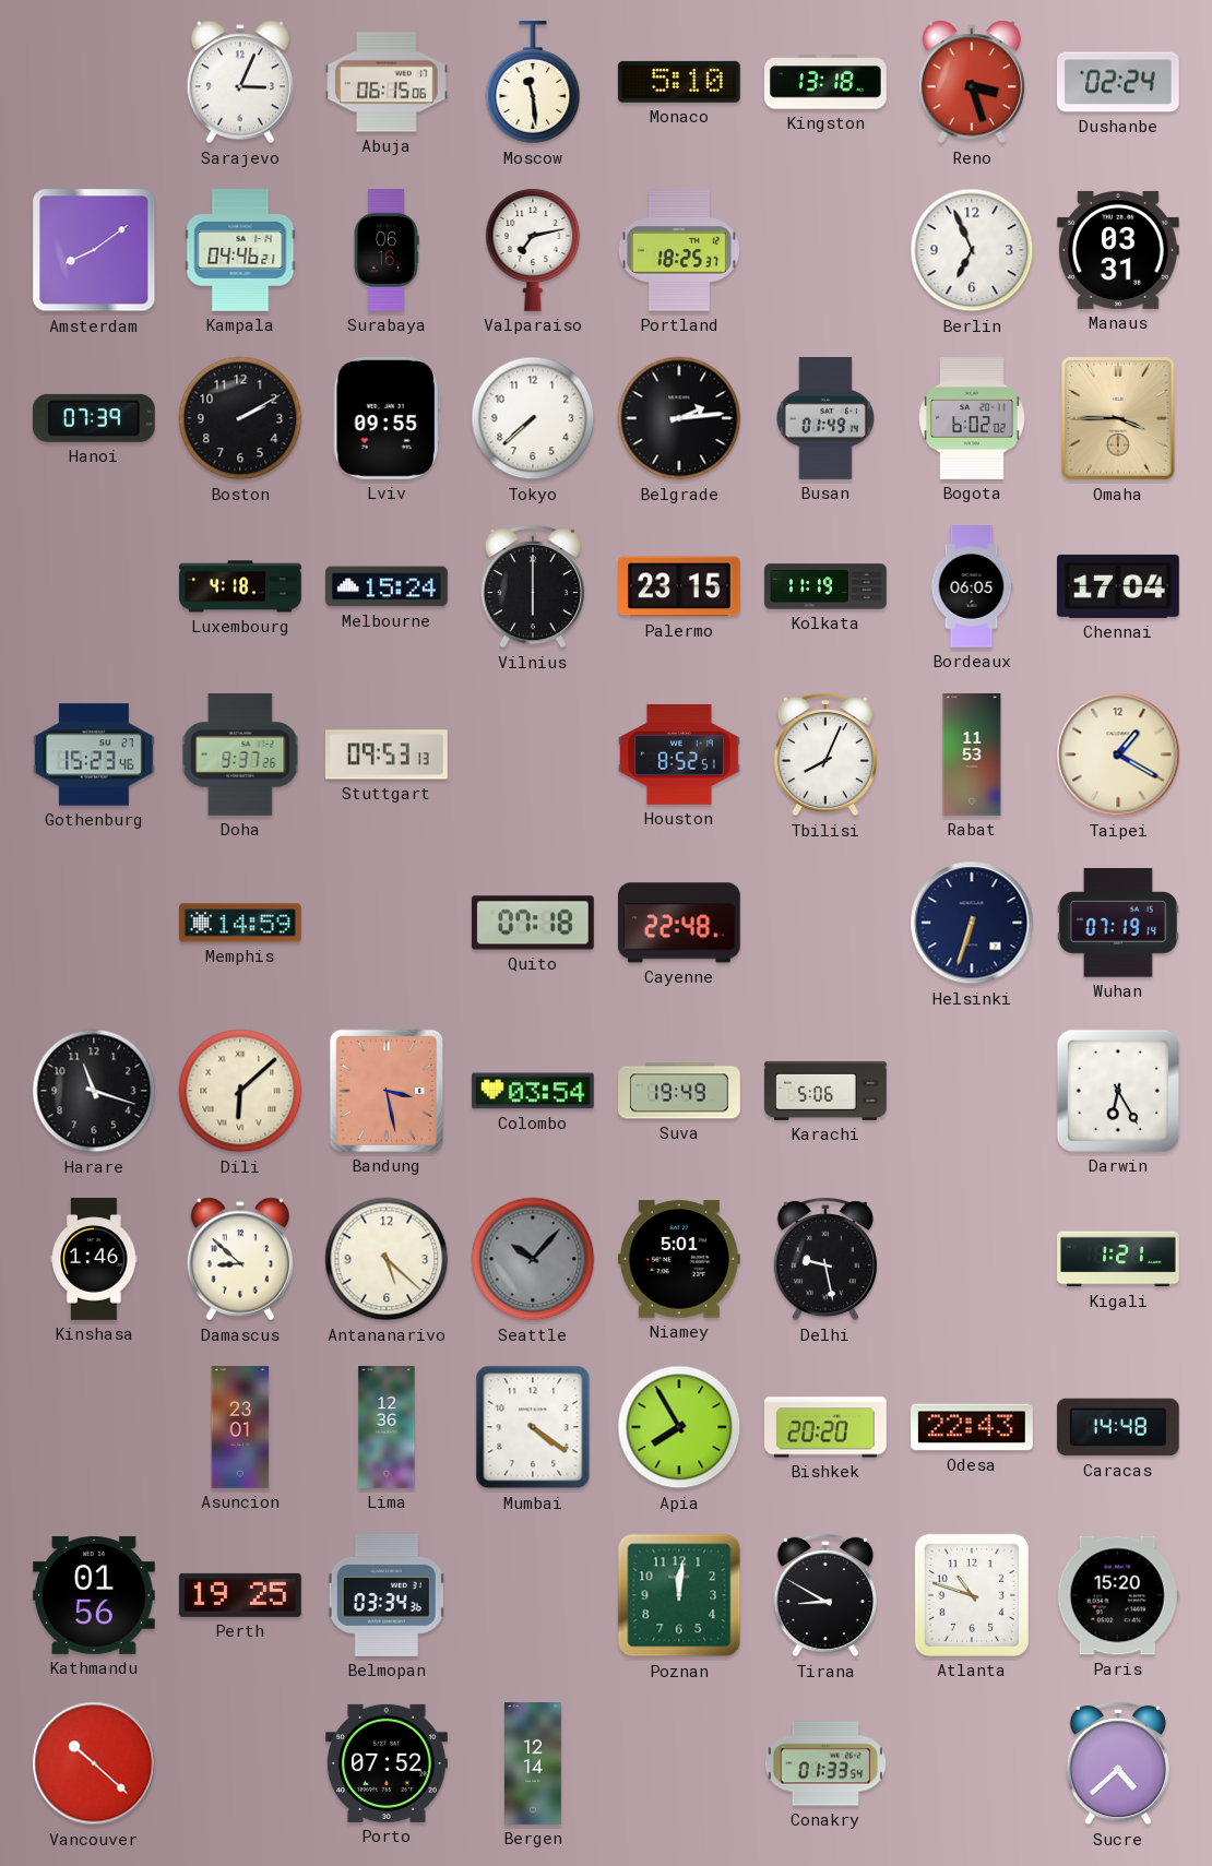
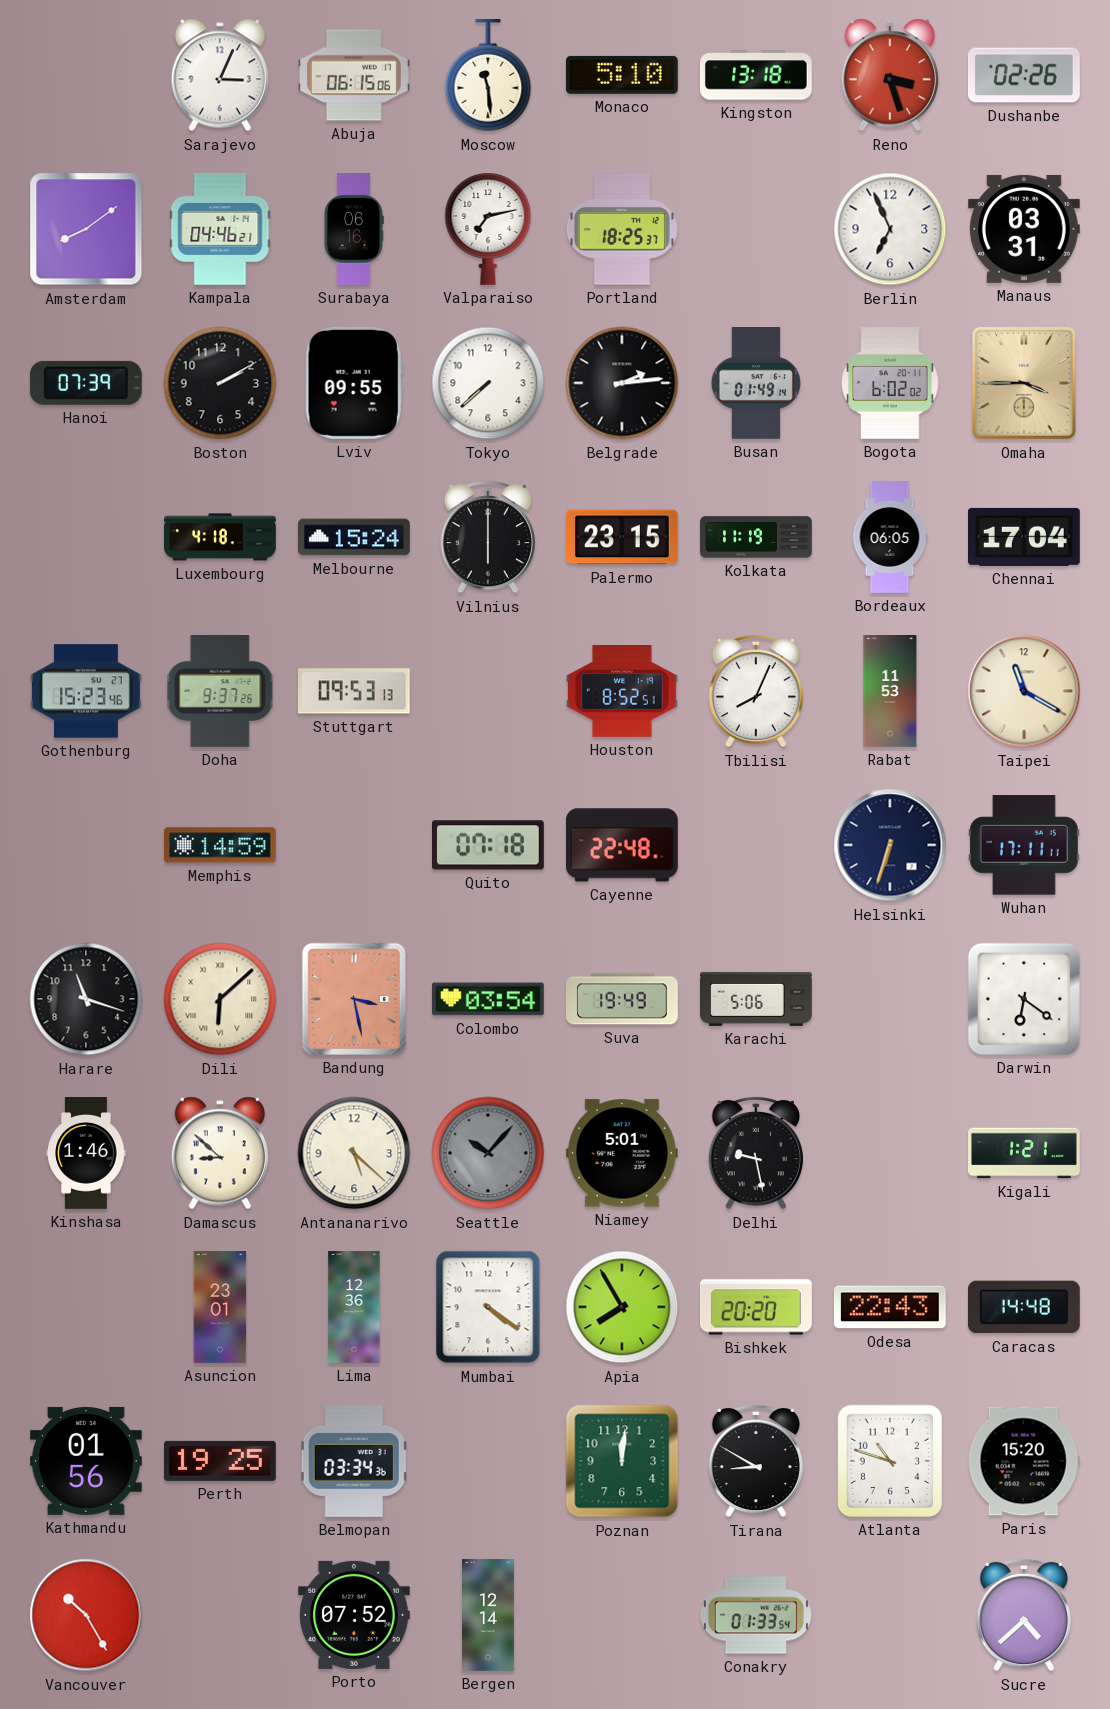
Dushanbe: 02:24 -> 02:26 (1024, 75)
Taipei: 1:20 -> 11:20 (1024, 691)
Wuhan: 07:19 -> 17:11 (1024, 845)
Darwin: 6:25 -> 6:21 (1024, 999)
Vancouver: 10:22 -> 10:25 (86, 1615)
